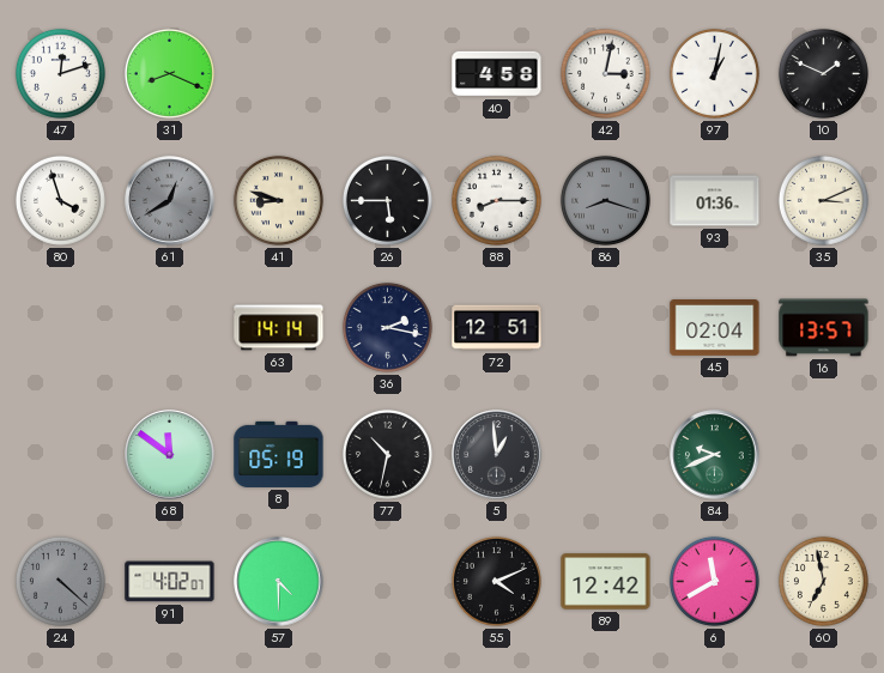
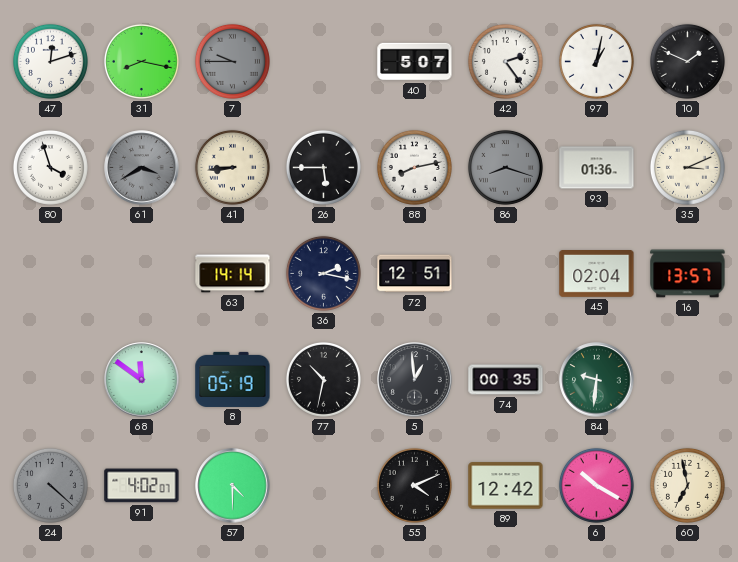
31: 8:19 -> 8:17 (141, 61)
7: none -> 9:45 (232, 61)
40: 4:58 -> 5:07 (415, 62)
42: 3:02 -> 2:24 (505, 61)
61: 12:40 -> 3:40 (142, 168)
41: 8:48 -> 8:44 (232, 167)
88: 8:15 -> 8:13 (414, 167)
74: none -> 00:35 (506, 380)
84: 9:41 -> 9:31 (597, 380)
6: 11:40 -> 10:20 (596, 485)
